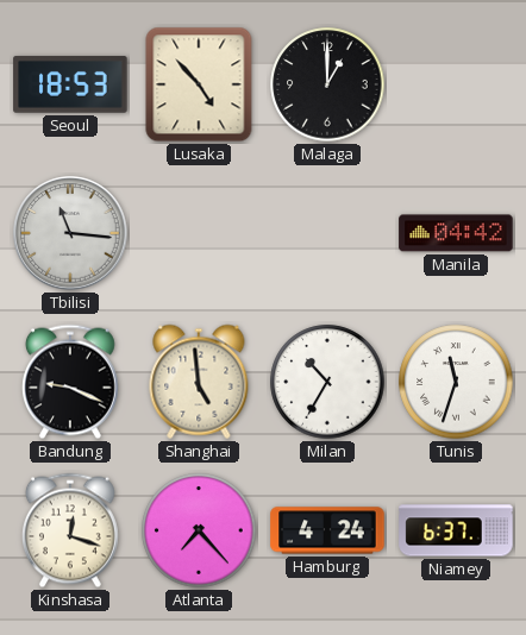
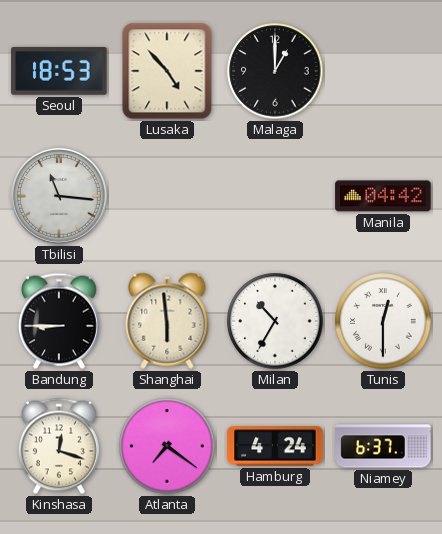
Bandung: 9:19 -> 8:45 (59, 321)
Shanghai: 4:59 -> 5:59 (167, 321)
Tunis: 11:33 -> 12:30 (383, 321)
Atlanta: 7:23 -> 7:21 (167, 446)
